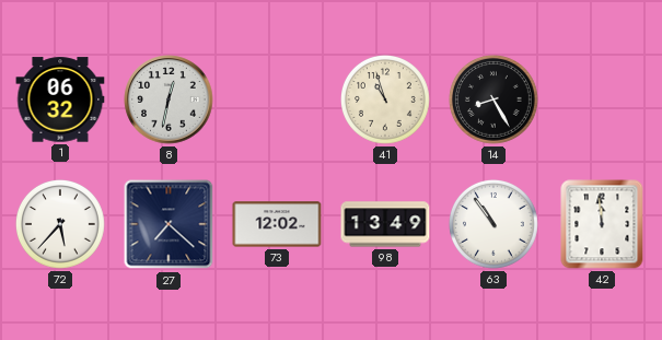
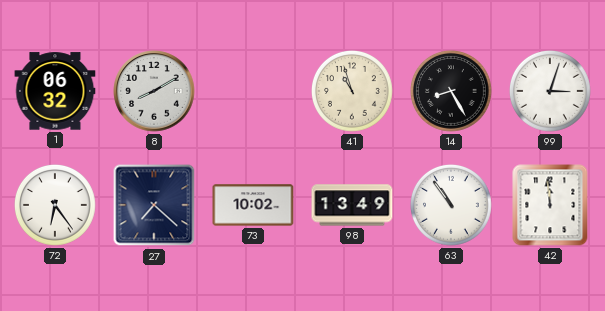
8: 12:32 -> 8:10 (154, 91)
99: none -> 3:03 (551, 92)
72: 5:37 -> 6:24 (56, 206)
73: 12:02 -> 10:02 (253, 205)
